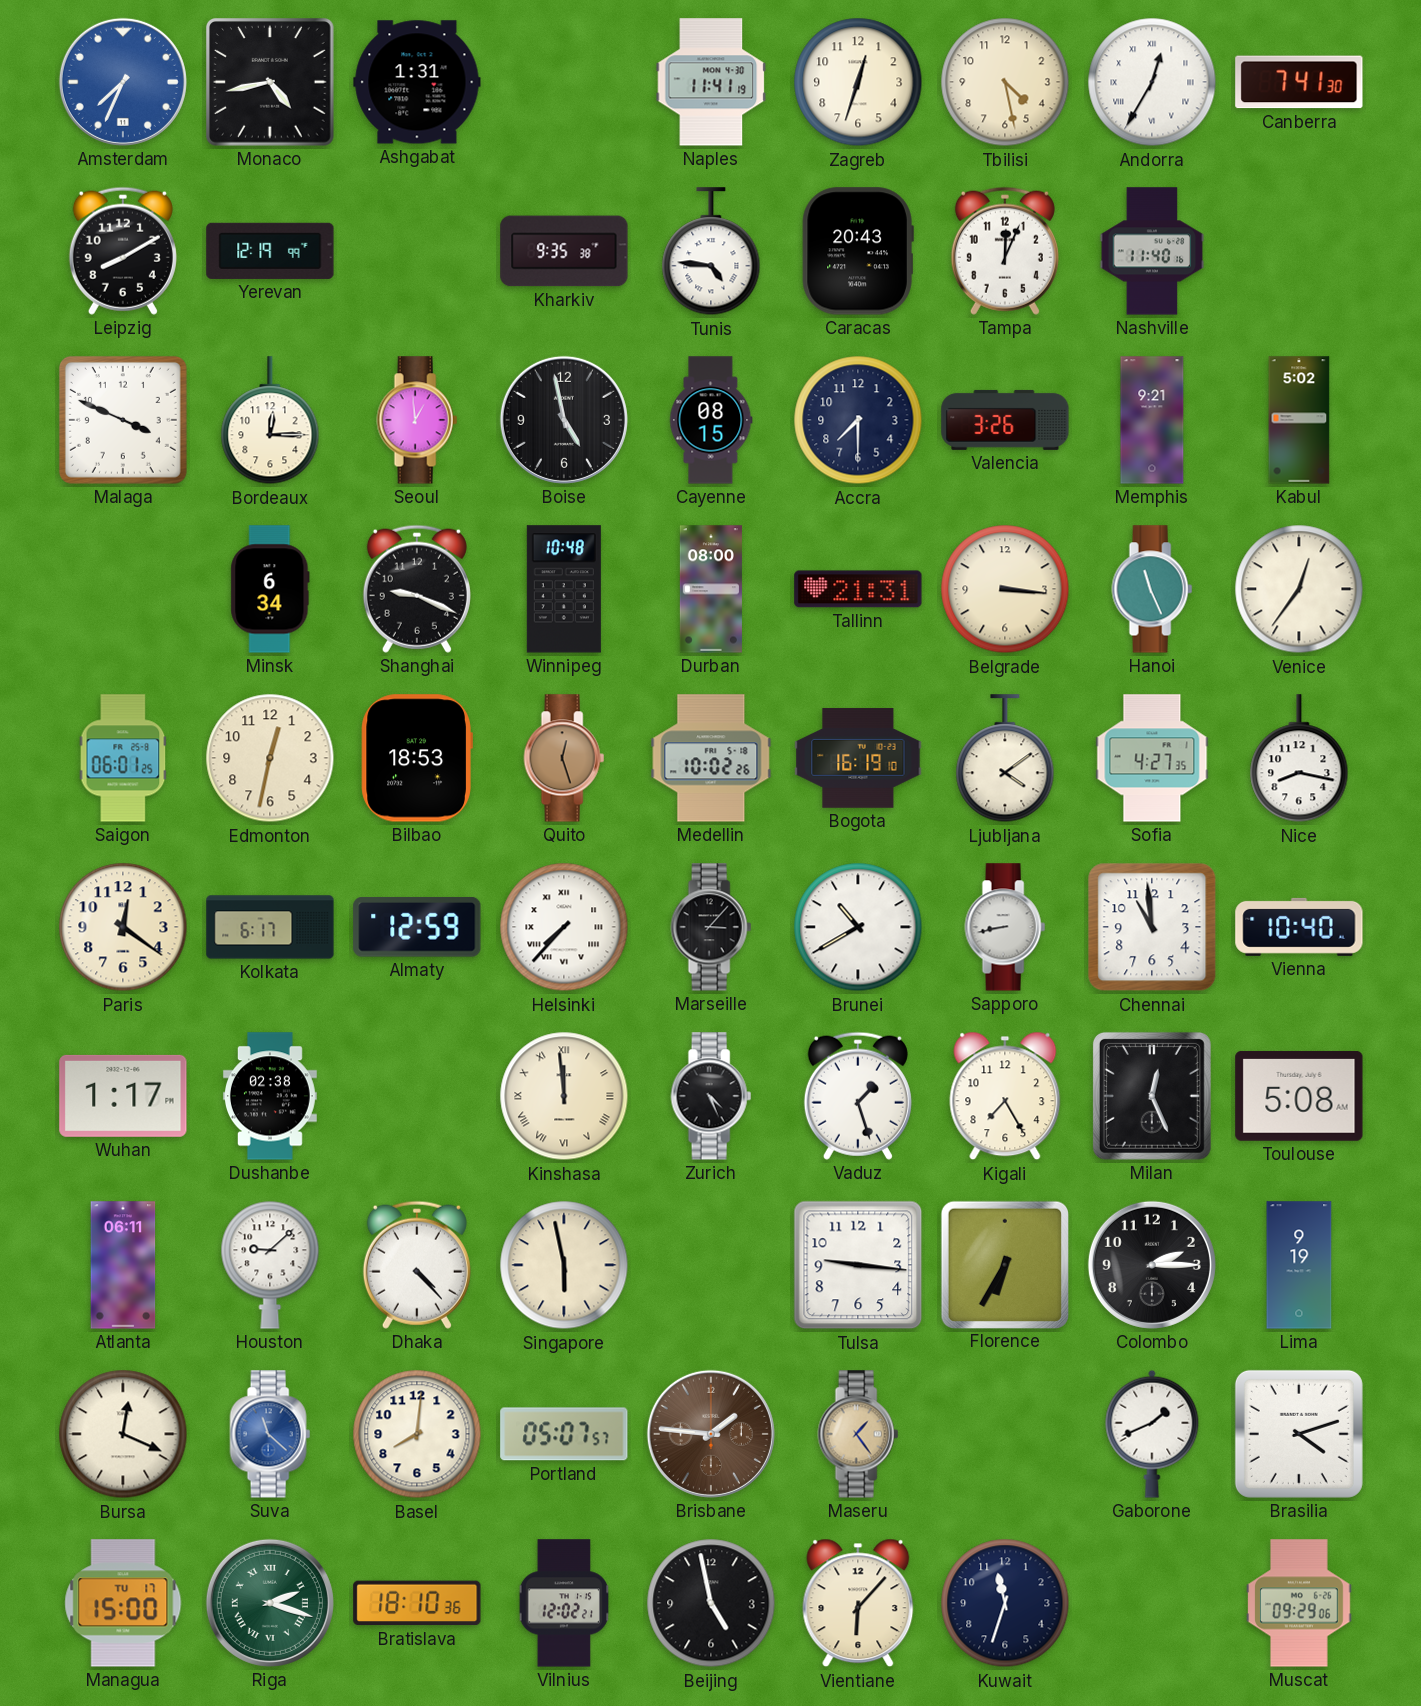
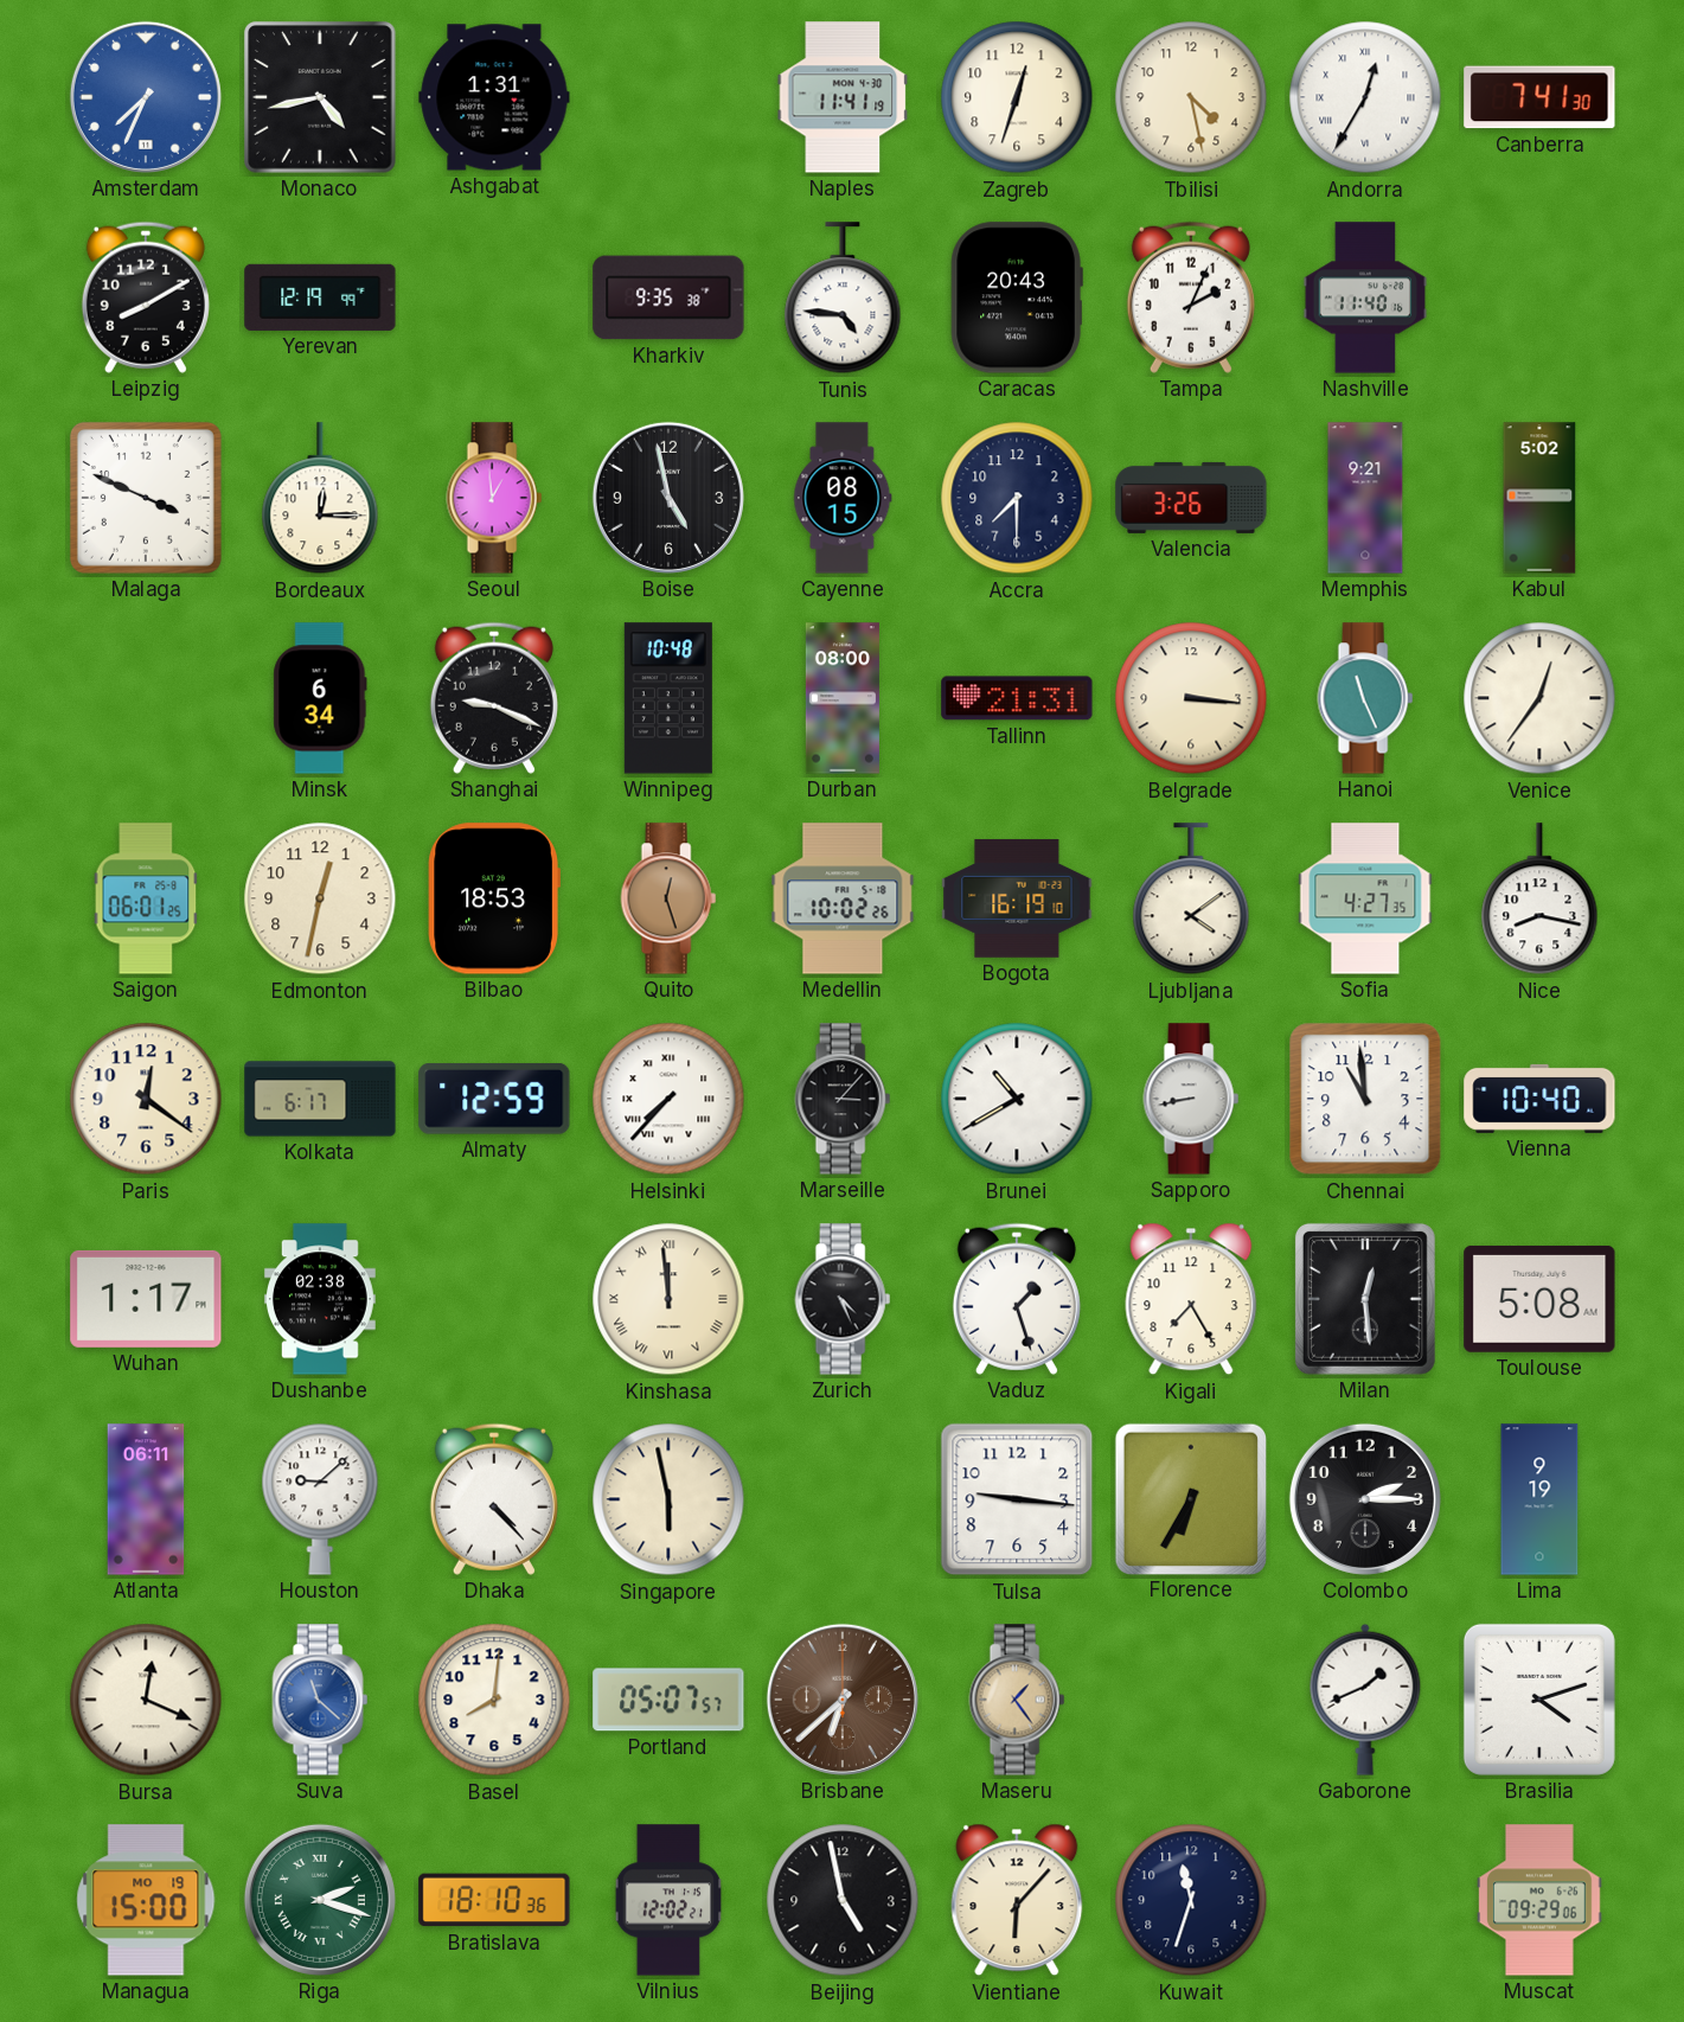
Tampa: 12:04 -> 2:04 (1191, 297)
Milan: 12:26 -> 12:29 (1365, 1299)
Brisbane: 1:46 -> 6:38 (843, 1700)
Managua date: TU 17 -> MO 19 (146, 1900)
